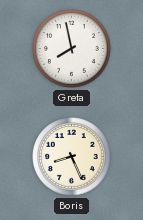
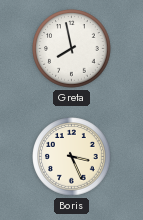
Boris: 8:26 -> 3:26 (72, 157)
